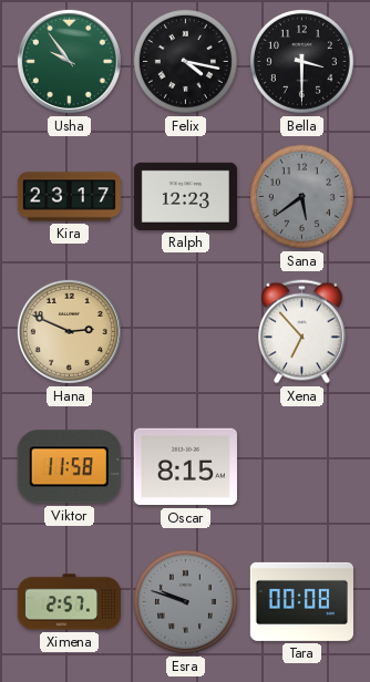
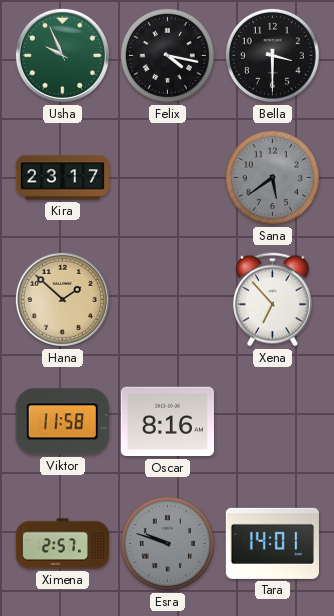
Usha: 9:54 -> 9:56 (62, 55)
Ralph: 12:23 -> none (185, 196)
Hana: 2:49 -> 1:52 (62, 299)
Oscar: 8:15 -> 8:16 (167, 422)
Tara: 00:08 -> 14:01 (272, 543)
